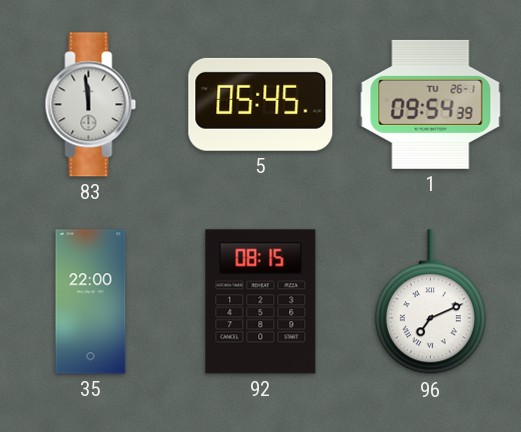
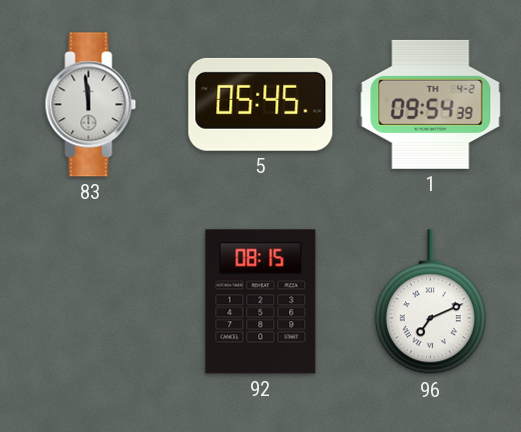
1 date: TU 26-1 -> TH 4-2 (431, 104)
35: 22:00 -> none (91, 302)
